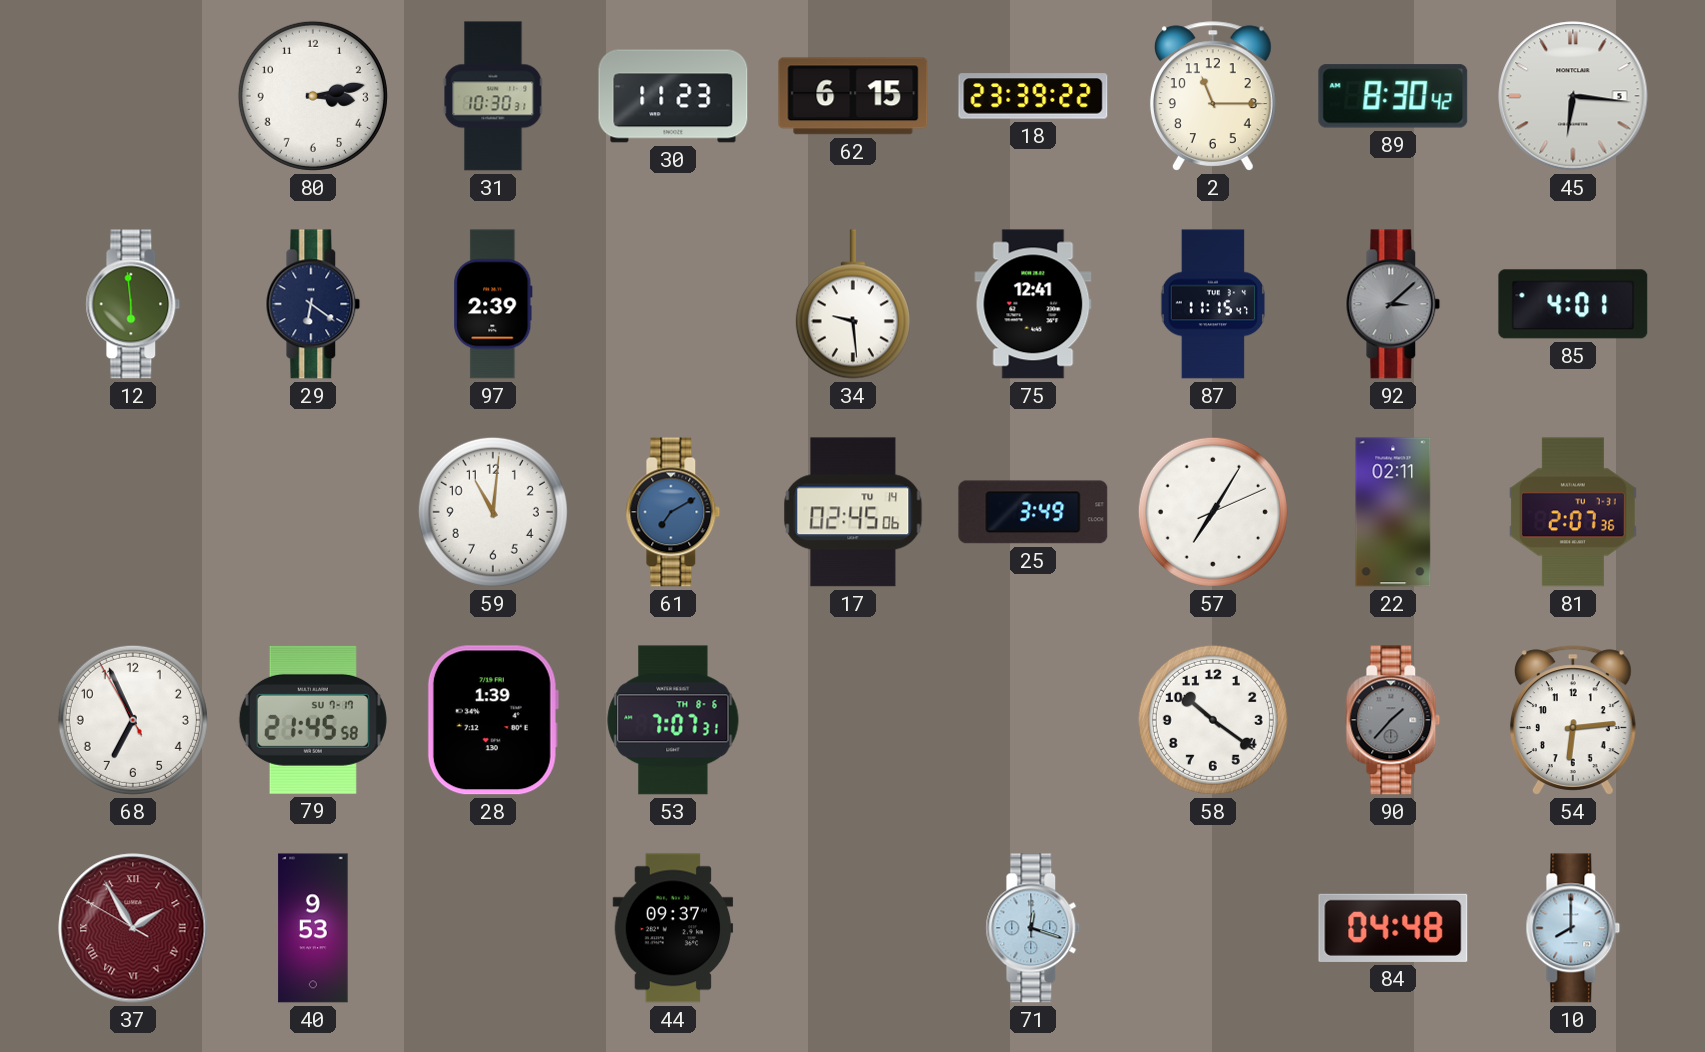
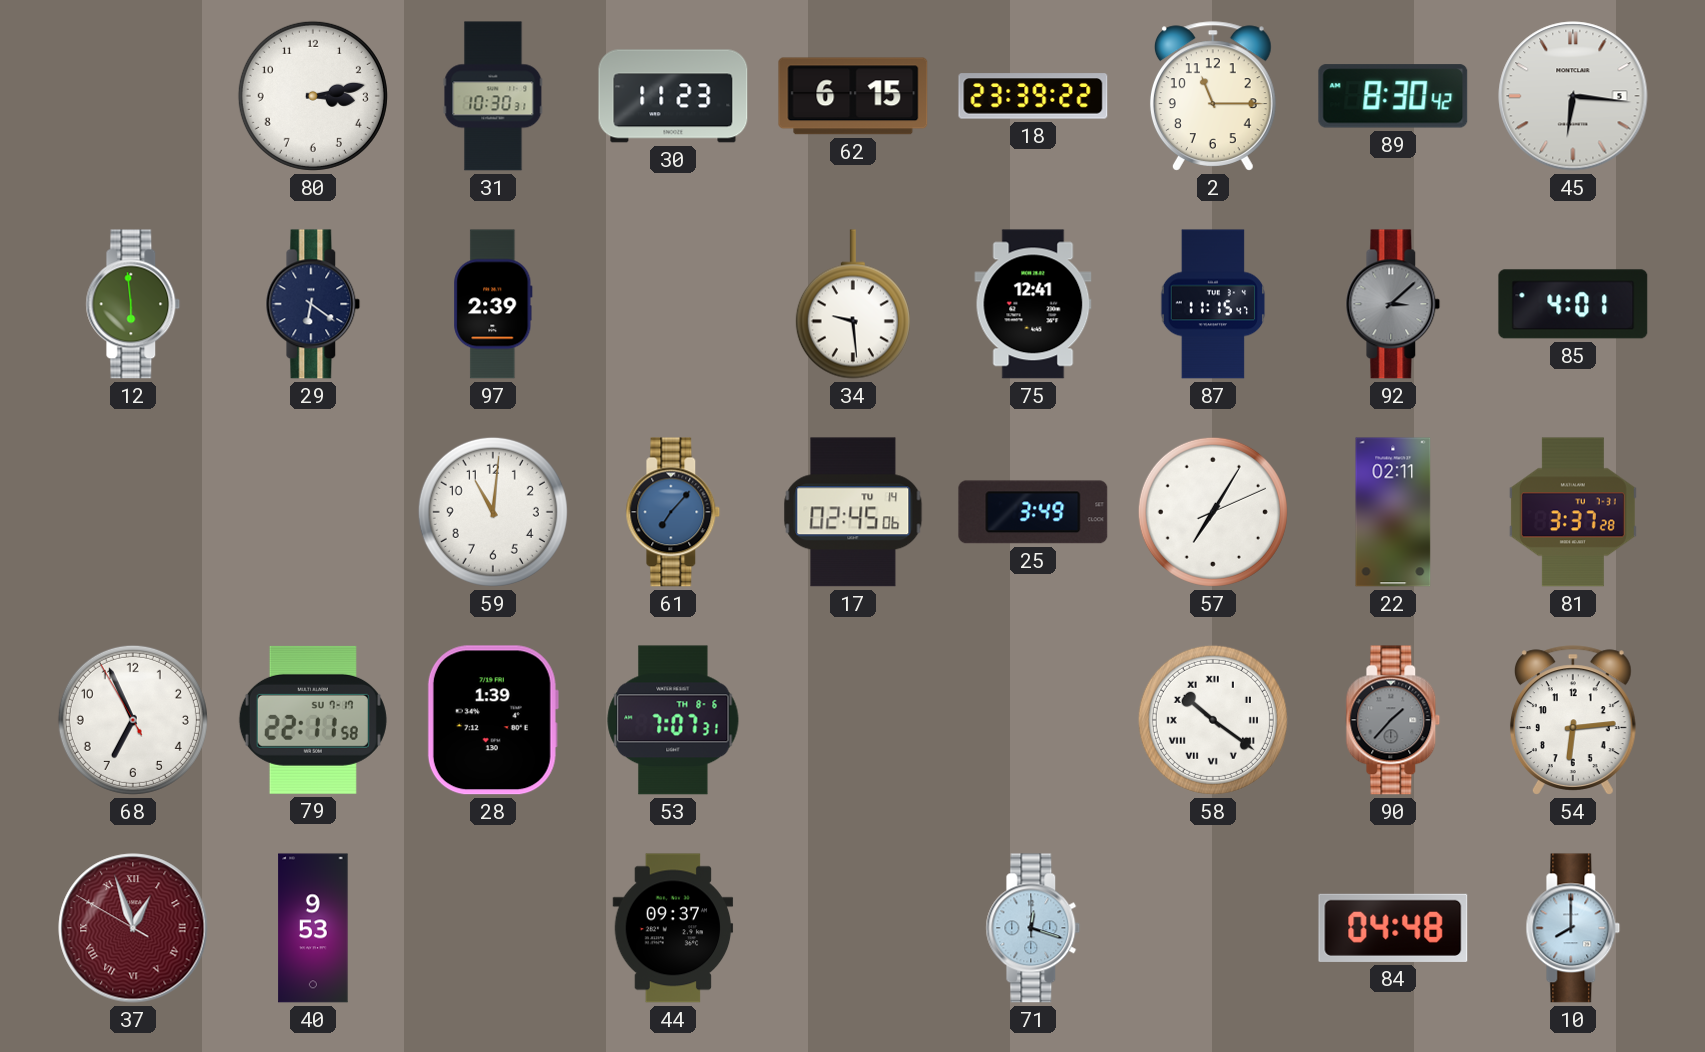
61: 7:10 -> 7:07 (673, 512)
81: 2:07 -> 3:37 (1573, 512)
79: 21:45 -> 22:11 (313, 720)
58 numerals: Arabic -> Roman (1213, 720)
37: 1:54 -> 12:56 (133, 928)
